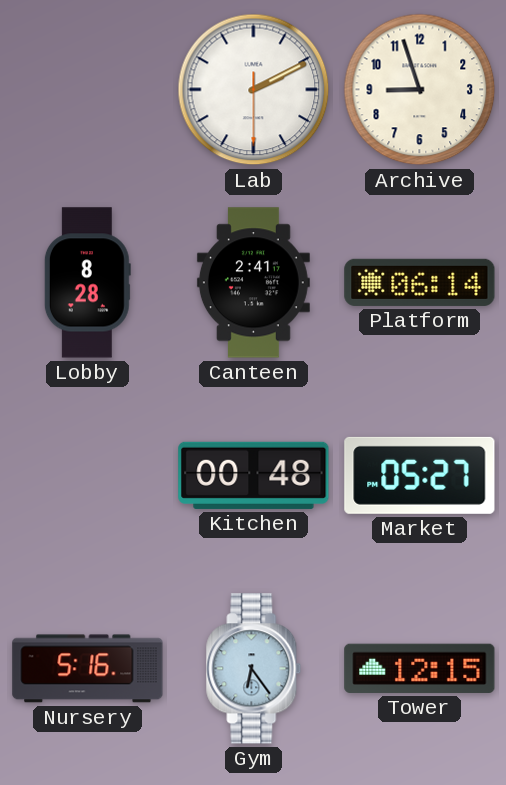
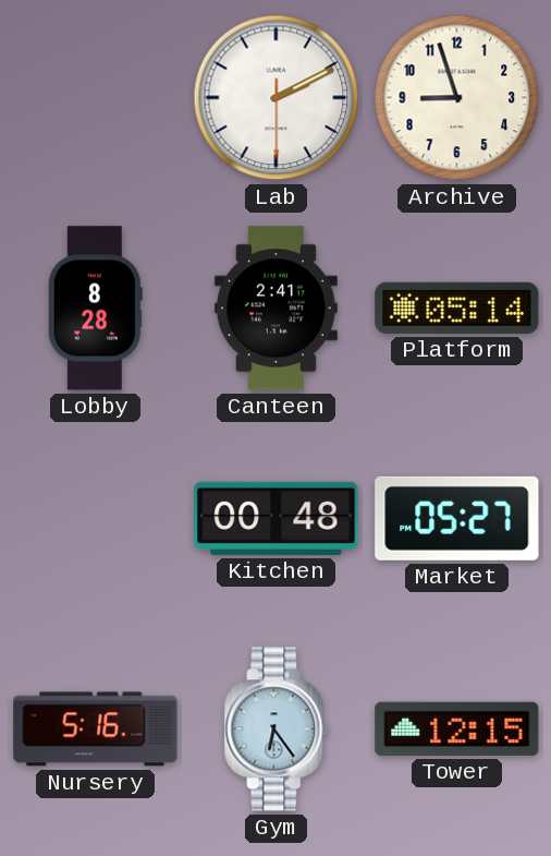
Platform: 06:14 -> 05:14 (457, 308)
